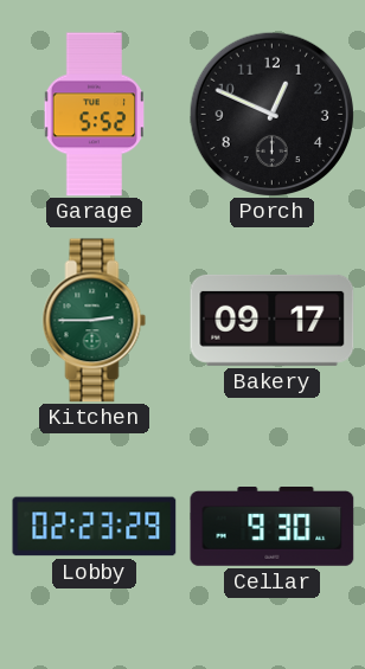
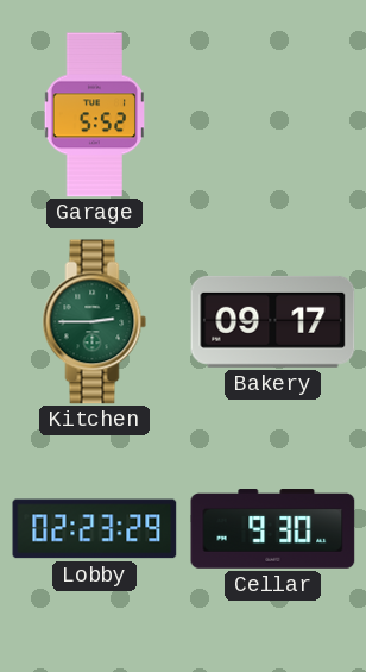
Porch: 12:49 -> none (271, 114)
